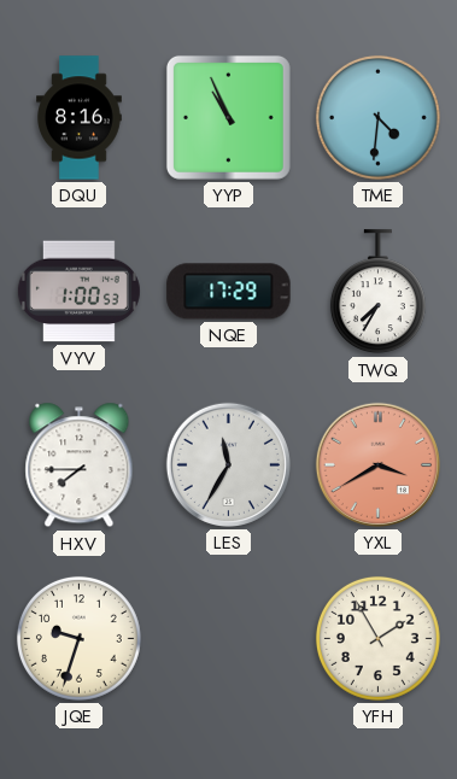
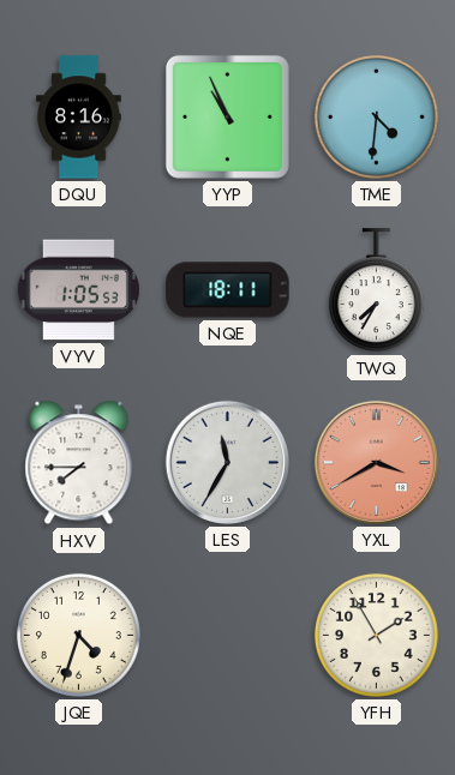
VYV: 1:00 -> 1:05 (78, 290)
NQE: 17:29 -> 18:11 (228, 290)
JQE: 9:33 -> 4:33 (78, 635)
